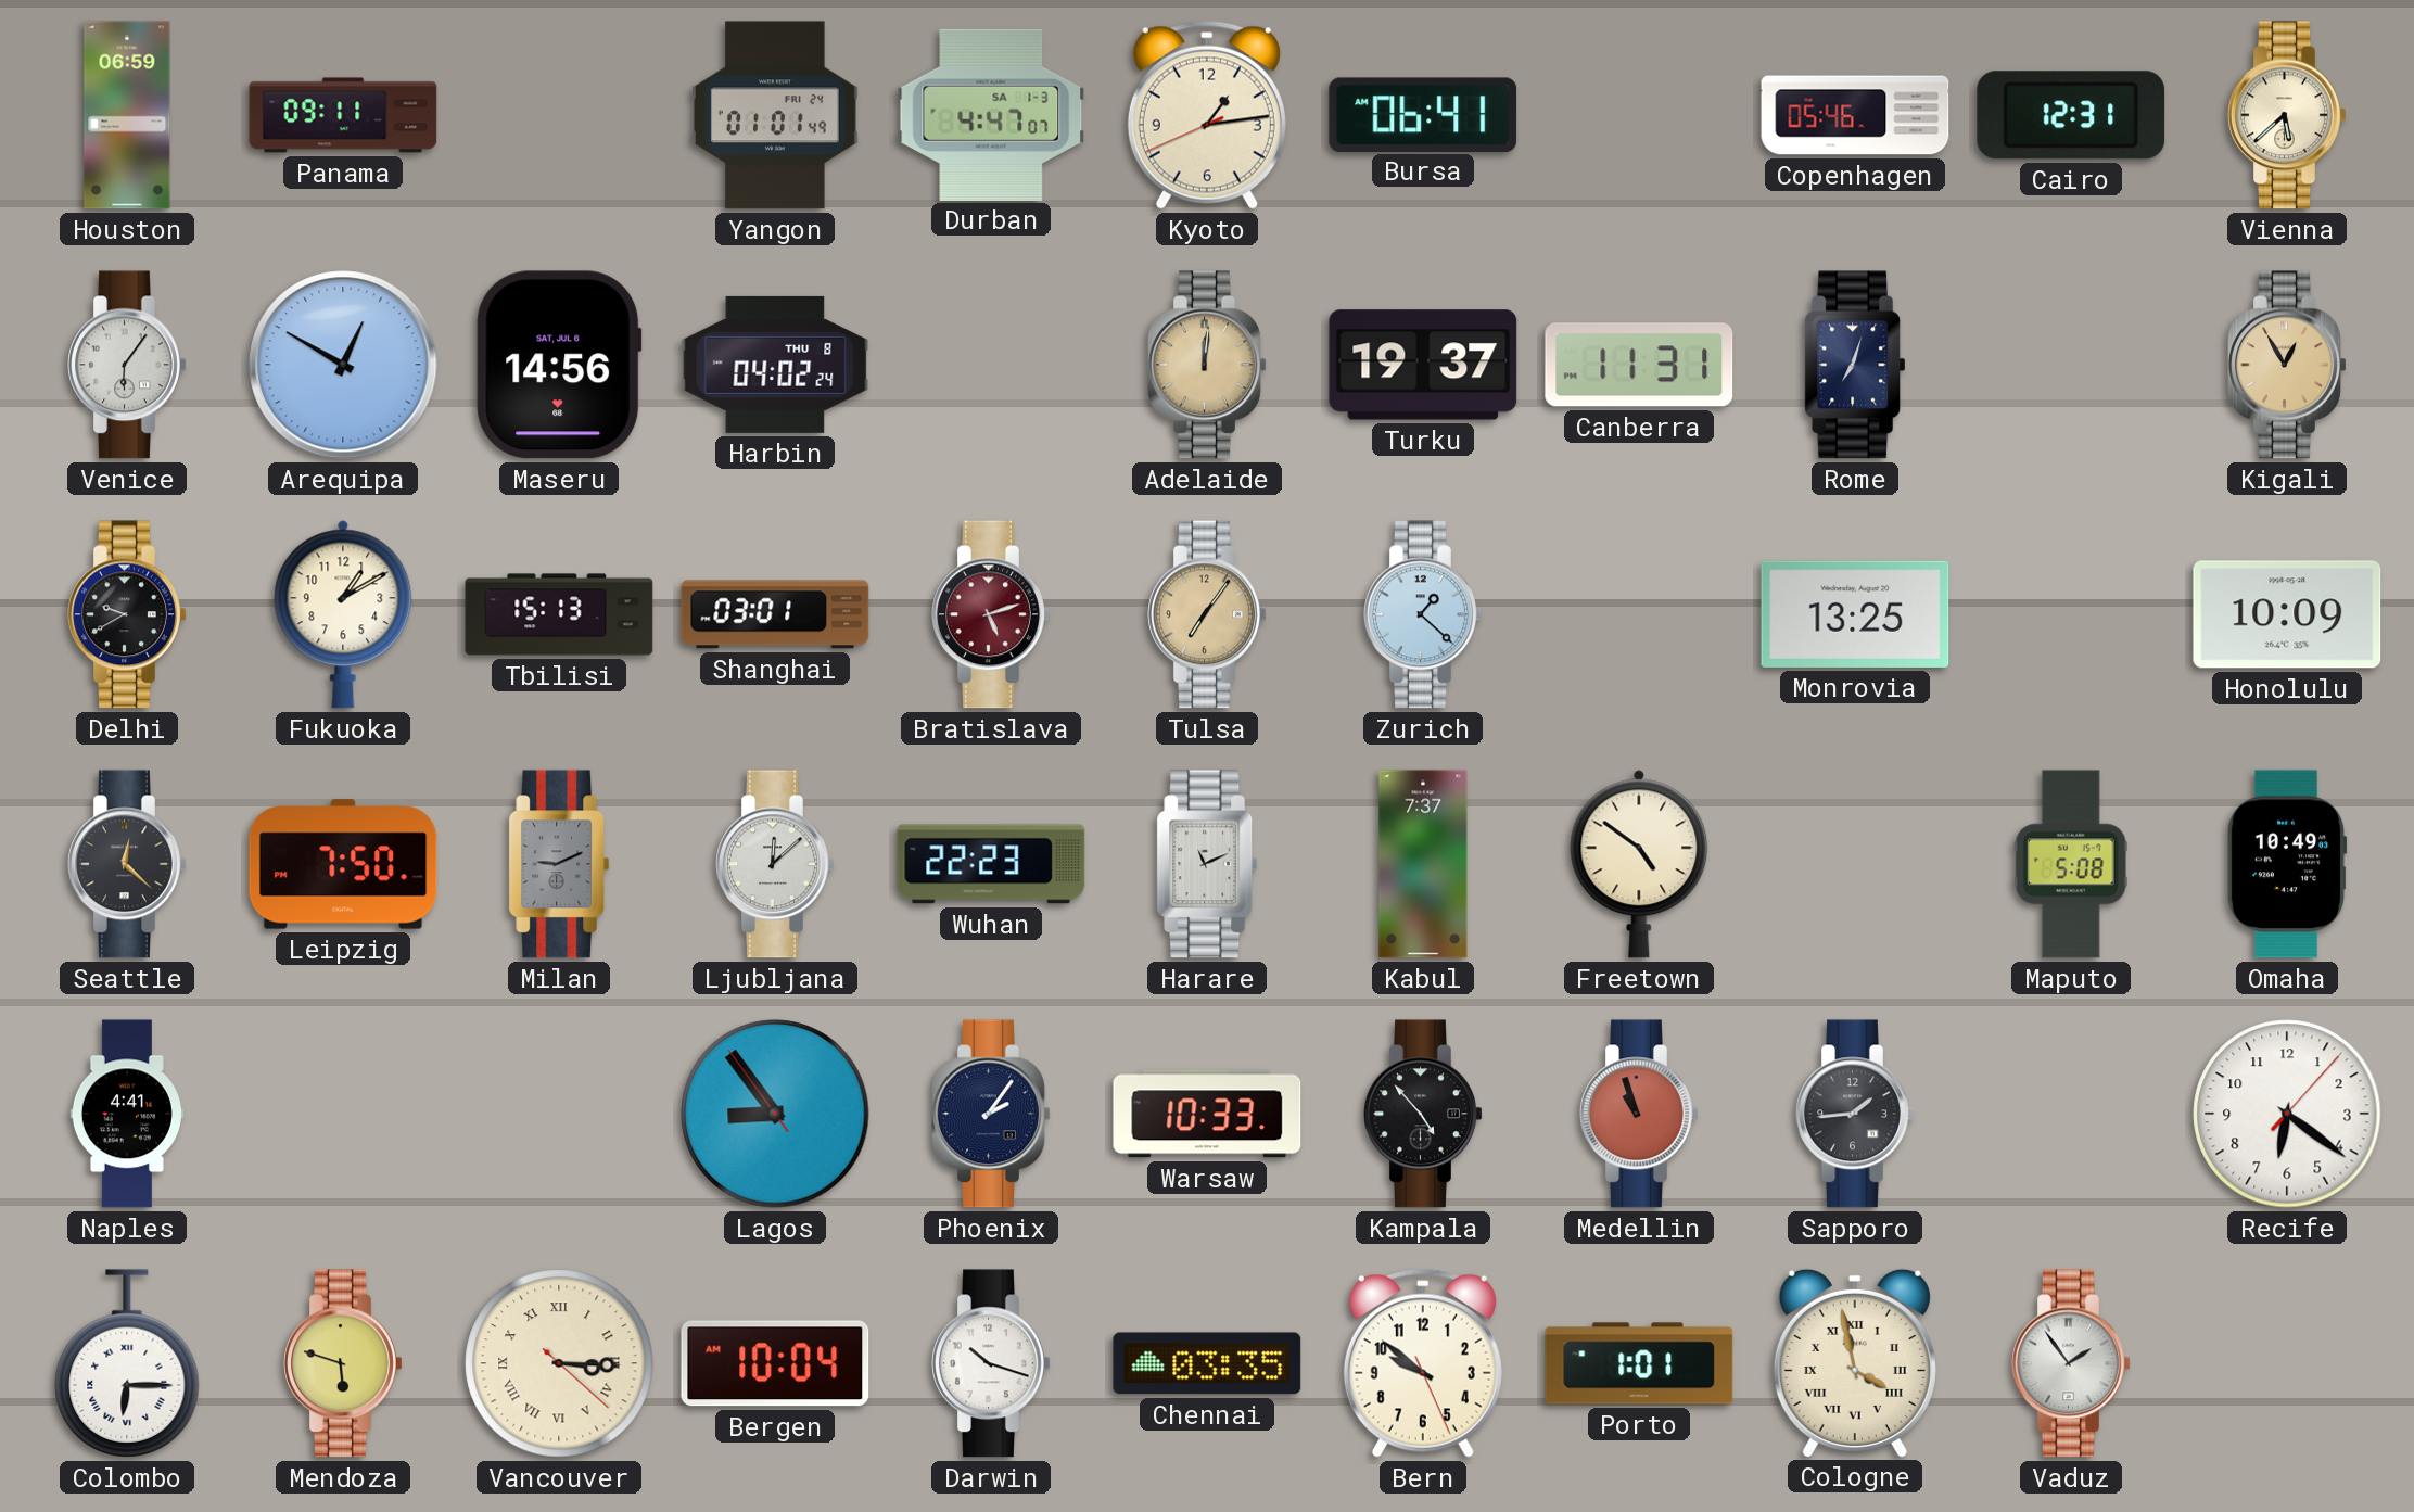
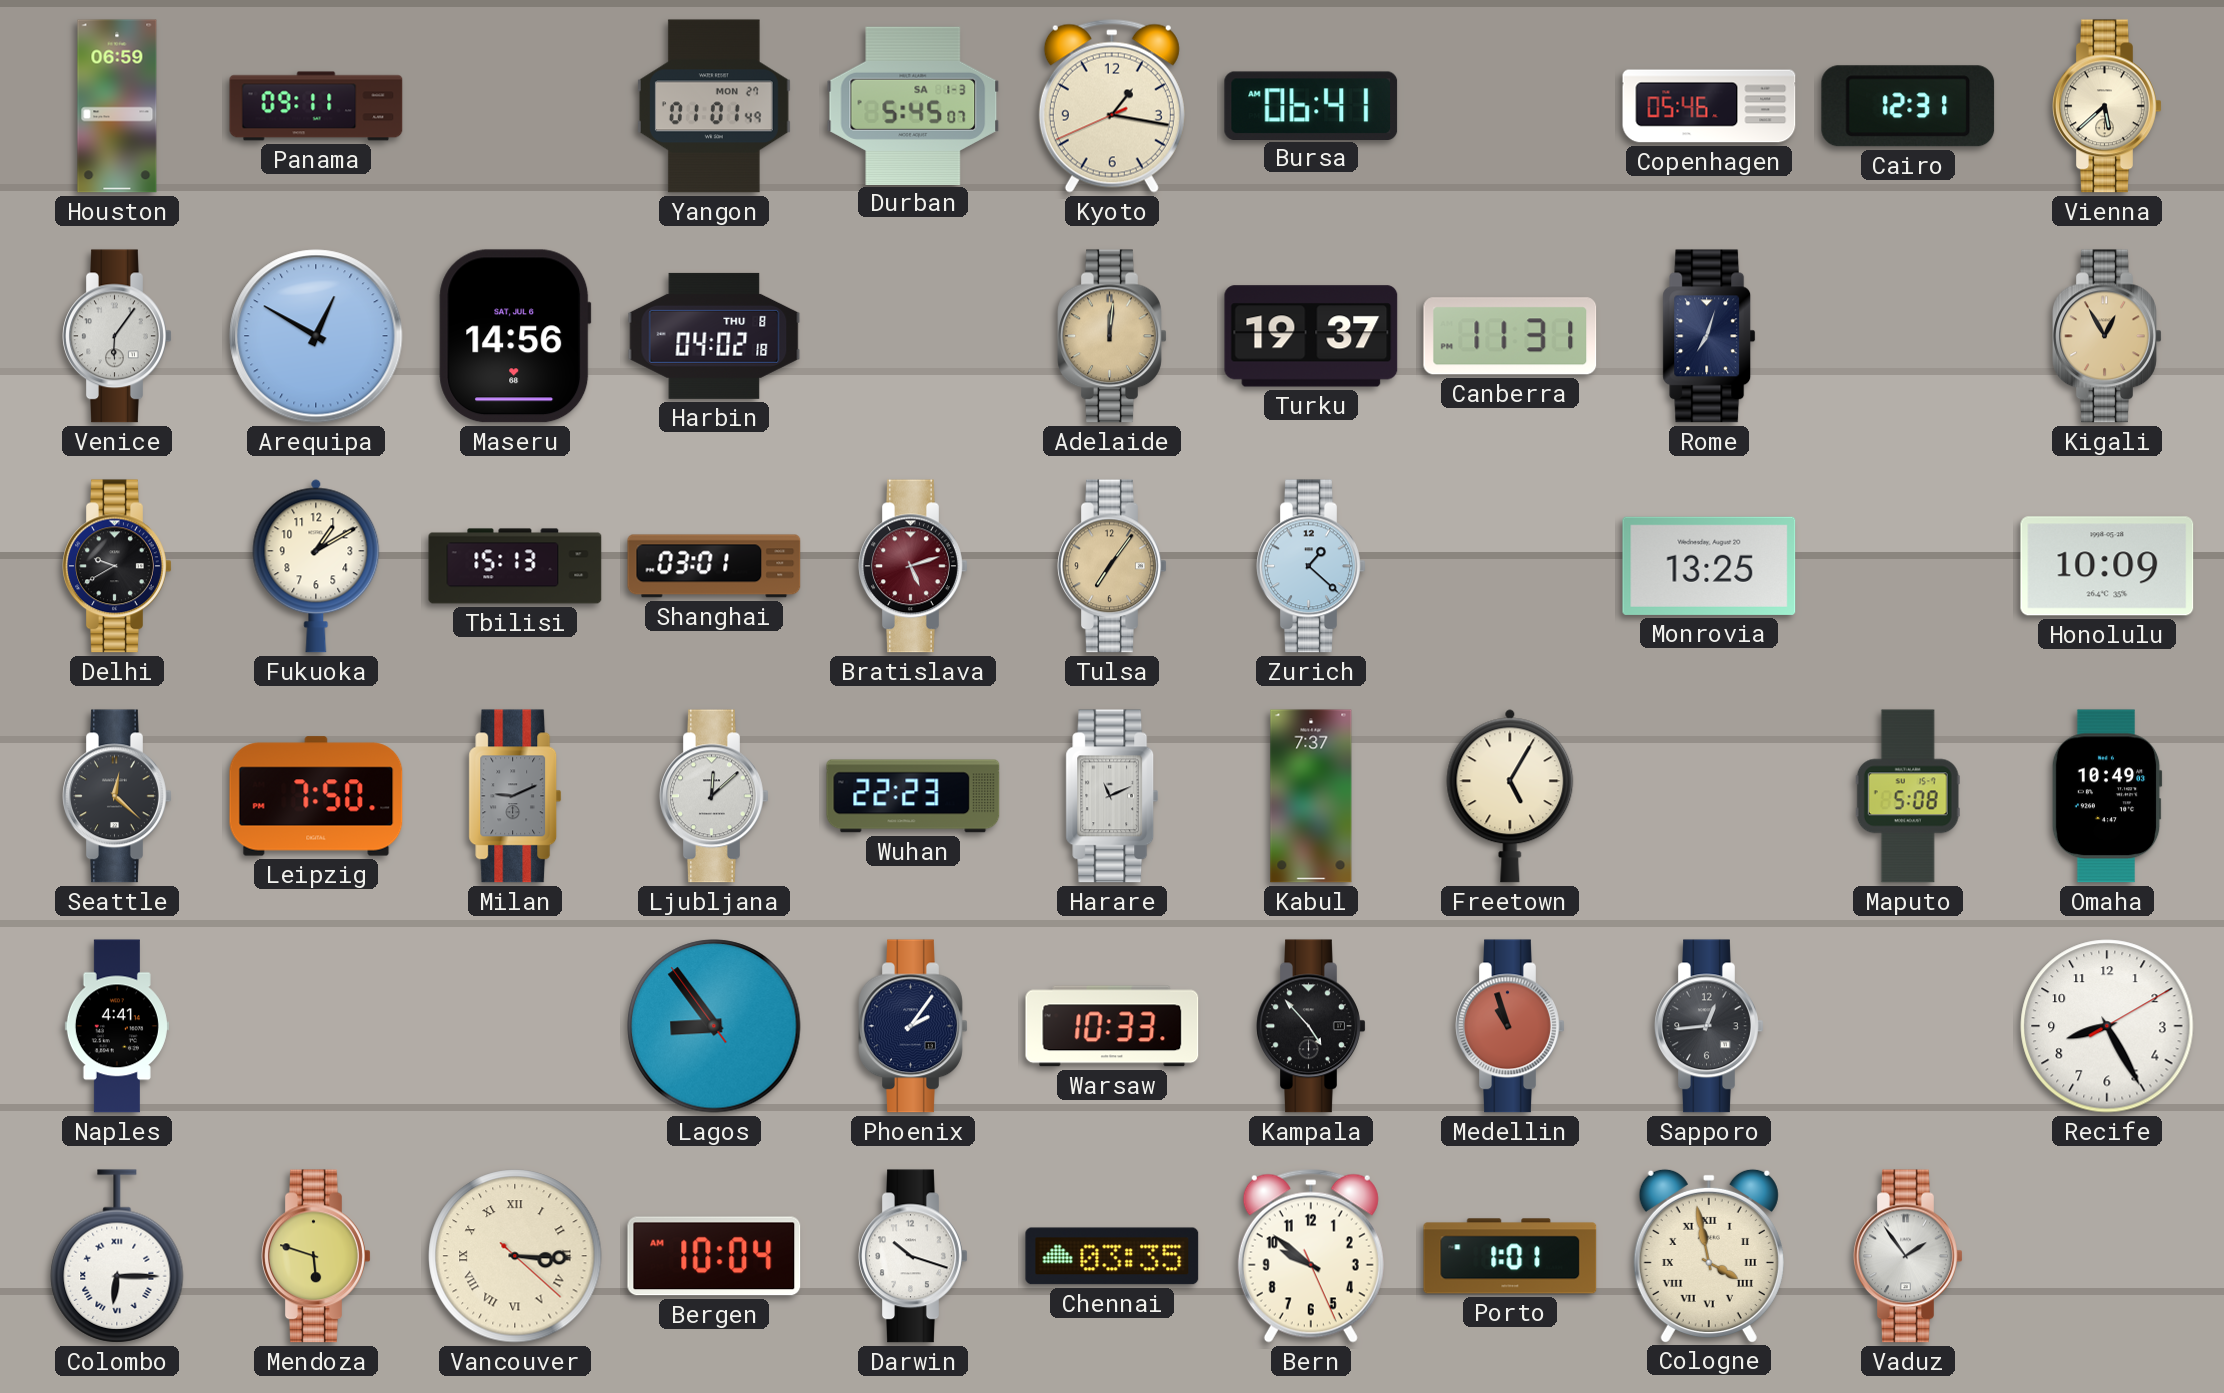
Yangon date: FRI 24 -> MON 27 (714, 106)
Durban: 4:47 -> 5:45 (913, 105)
Kyoto: 1:13 -> 1:16 (1112, 106)
Harbin: 04:02:24 -> 04:02:18 (714, 336)
Freetown: 4:51 -> 5:05 (1510, 796)
Sapporo: 1:44 -> 12:44 (1709, 1026)
Recife: 6:21 -> 8:25 (2107, 1026)
